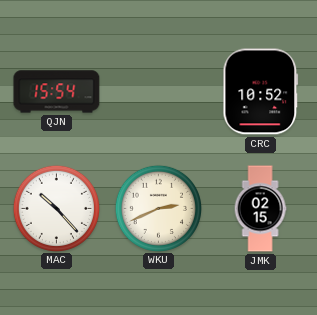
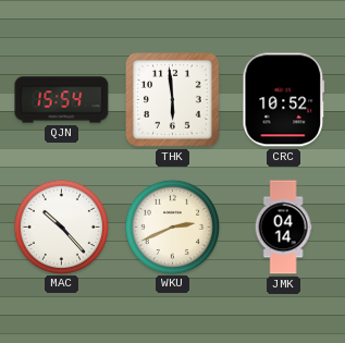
THK: none -> 5:59 (173, 100)
JMK: 02:15 -> 04:14 (283, 228)
